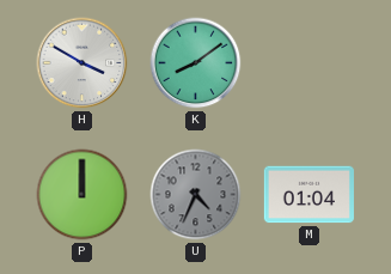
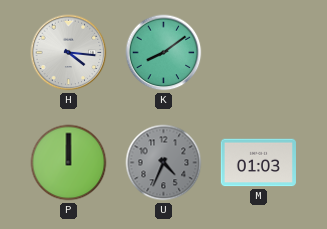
H: 3:50 -> 4:16 (69, 53)
M: 01:04 -> 01:03 (258, 163)
